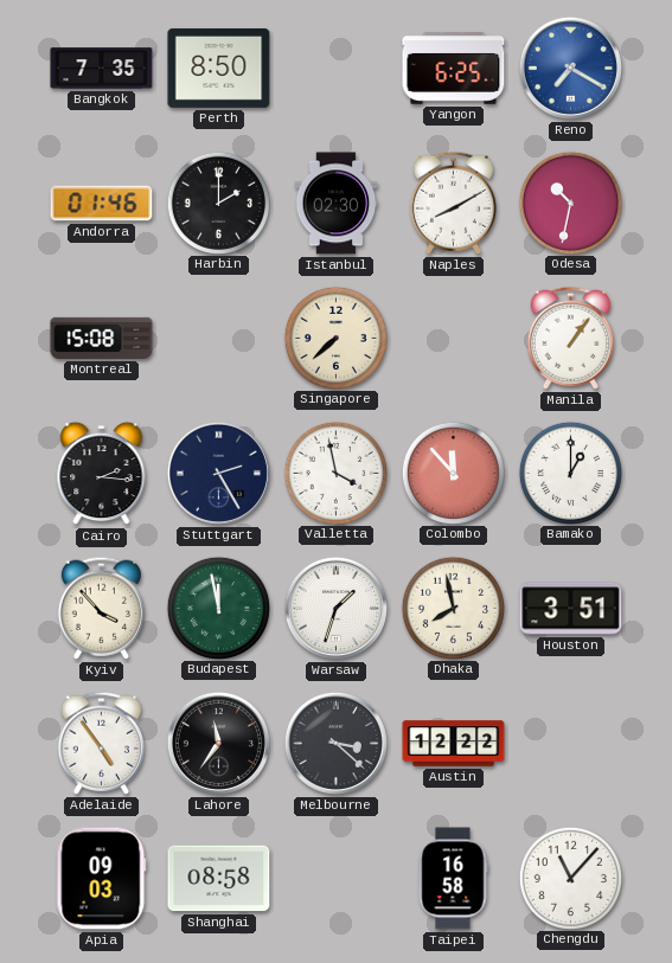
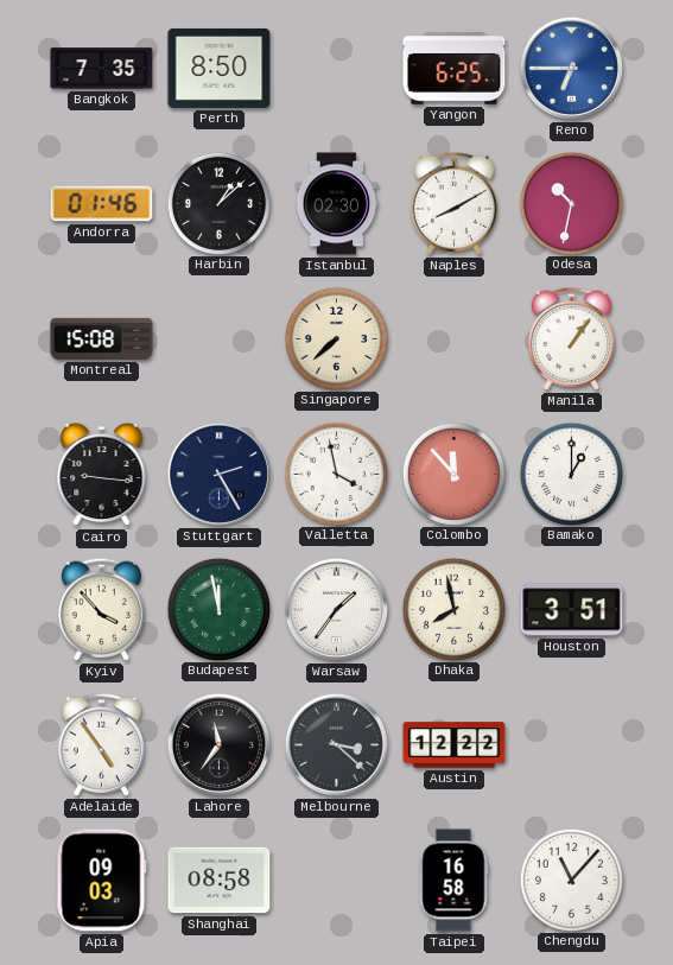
Reno: 7:20 -> 6:45 (571, 68)
Harbin: 2:00 -> 1:08 (218, 203)
Cairo: 2:16 -> 9:16 (102, 475)
Warsaw: 1:33 -> 1:36 (336, 609)
